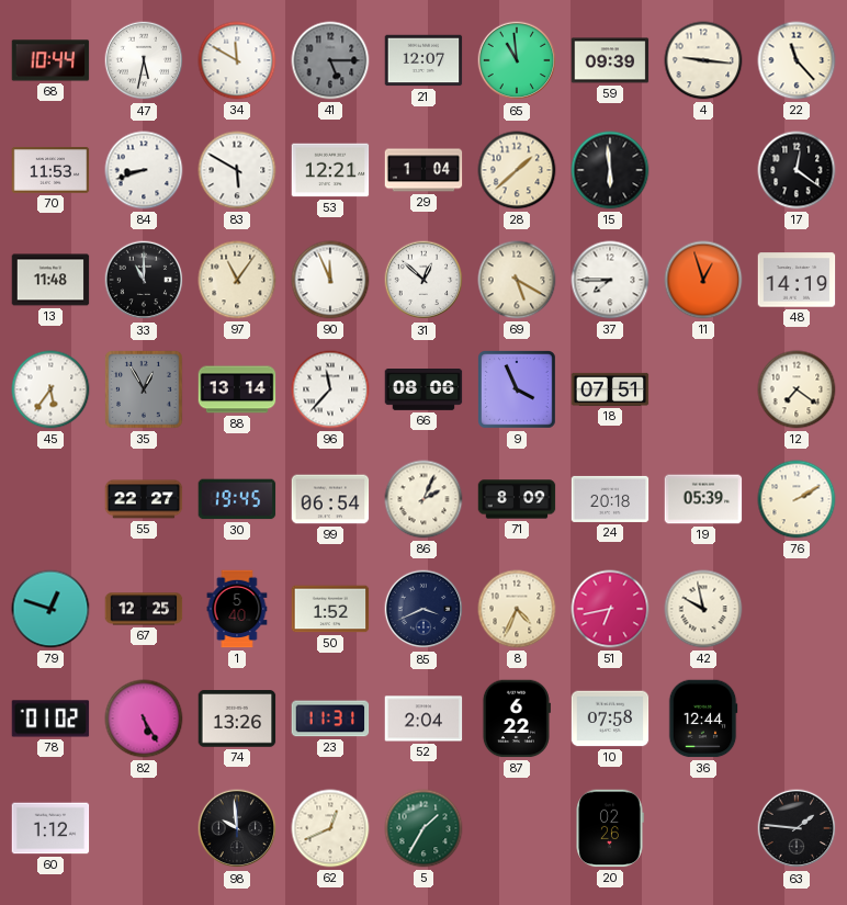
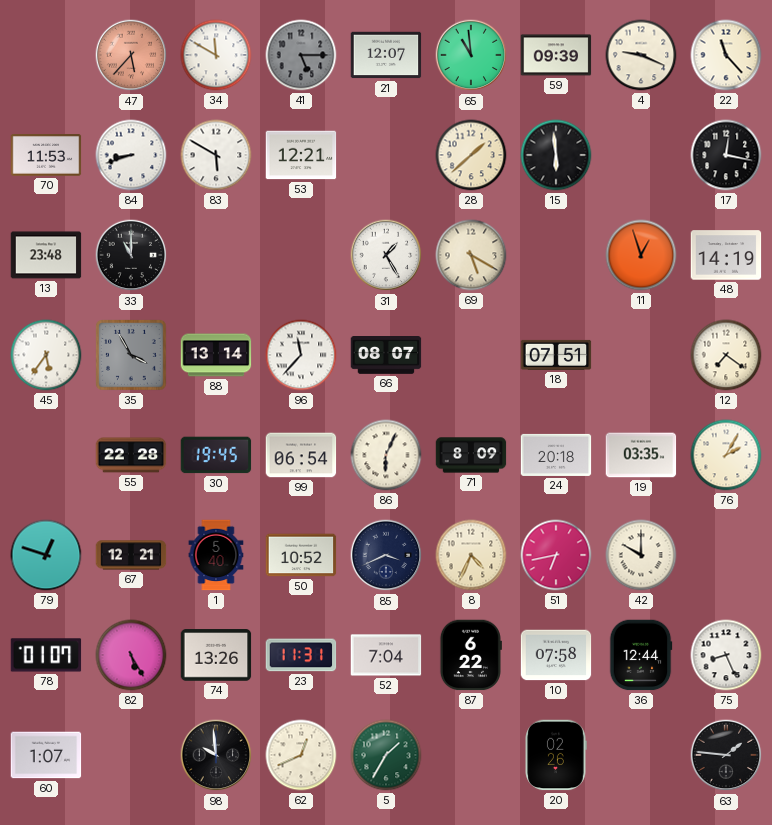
68: 10:44 -> none (50, 60)
47: 5:32 -> 5:37 (131, 55)
47 dial: white -> salmon (131, 55)
4: 9:16 -> 9:19 (641, 55)
29: 1:04 -> none (423, 170)
17: 12:21 -> 12:17 (726, 155)
13: 11:48 -> 23:48 (46, 255)
97: 11:06 -> none (237, 280)
90: 11:56 -> none (330, 280)
31: 12:52 -> 1:25 (386, 255)
37: 7:45 -> none (610, 280)
35: 12:55 -> 3:55 (132, 356)
66: 08:06 -> 08:07 (386, 356)
9: 3:56 -> none (518, 391)
55: 22:27 -> 22:28 (131, 455)
86: 2:04 -> 6:04 (386, 455)
19: 05:39 -> 03:35 (641, 455)
76: 2:10 -> 2:05 (726, 455)
67: 12:25 -> 12:21 (131, 555)
50: 1:52 -> 10:52 (301, 555)
42: 9:58 -> 10:00 (641, 555)
78: 01:02 -> 01:07 (46, 655)
52: 2:04 -> 7:04 (386, 655)
75: none -> 8:26 (726, 655)
60: 1:12 -> 1:07 (46, 755)
